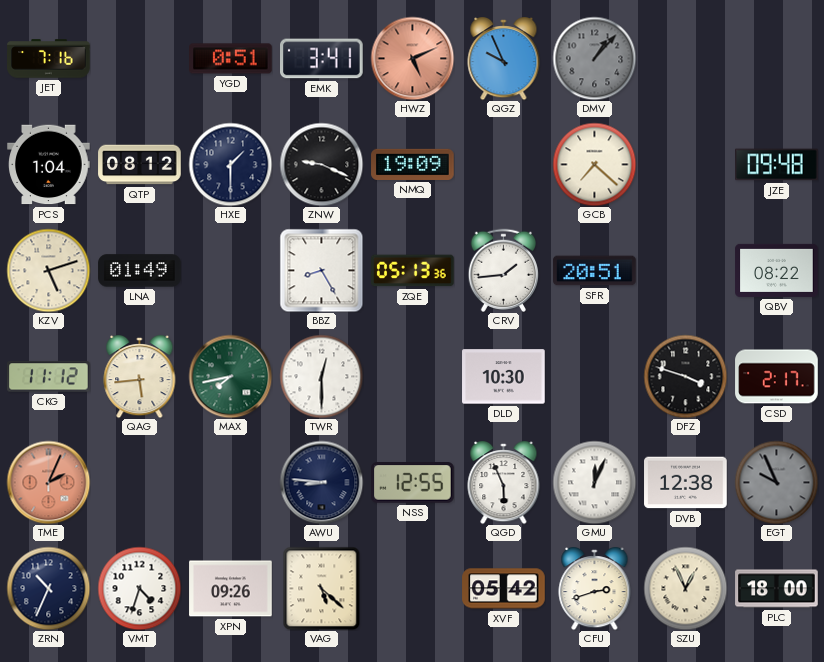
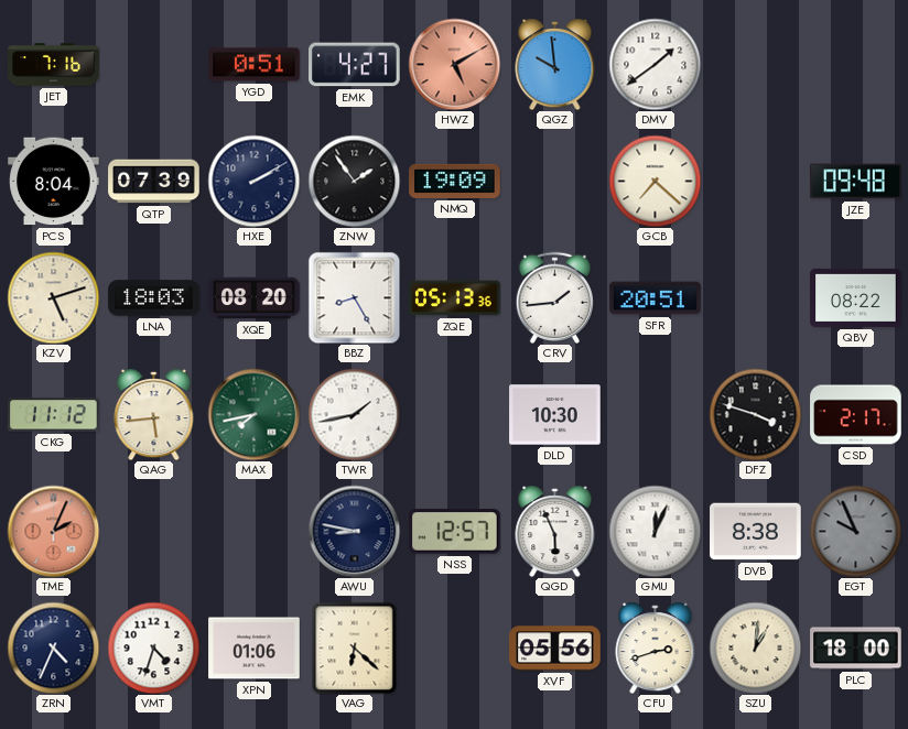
EMK: 3:41 -> 4:27 (355, 65)
HWZ: 5:11 -> 5:10 (454, 64)
QGZ: 9:56 -> 9:59 (555, 65)
DMV: 1:07 -> 1:39 (655, 64)
DMV dial: grey -> white (655, 64)
PCS: 1:04 -> 8:04 (54, 182)
QTP: 08:12 -> 07:39 (154, 182)
HXE: 1:30 -> 2:10 (253, 181)
ZNW: 9:19 -> 1:54 (354, 181)
LNA: 01:49 -> 18:03 (154, 298)
XQE: none -> 08:20 (255, 298)
TWR: 12:30 -> 1:43 (354, 414)
AWU: 8:46 -> 8:47 (354, 531)
NSS: 12:55 -> 12:57 (455, 532)
DVB: 12:38 -> 8:38 (756, 532)
ZRN: 10:34 -> 4:34 (53, 648)
XPN: 09:26 -> 01:06 (255, 649)
VAG: 5:22 -> 6:22 (355, 648)
XVF: 05:42 -> 05:56 (555, 649)
SZU: 12:56 -> 1:01 (755, 648)
